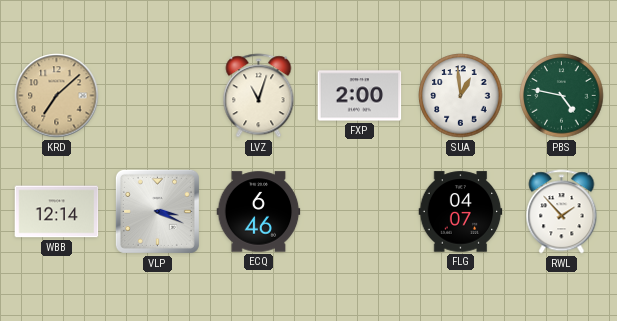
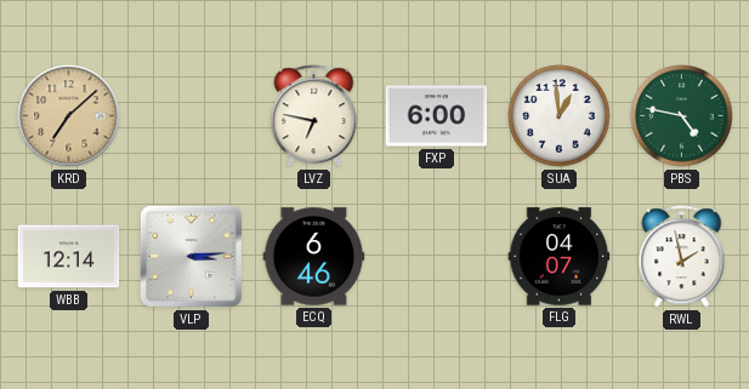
LVZ: 11:03 -> 6:47 (314, 116)
FXP: 2:00 -> 6:00 (437, 116)
VLP: 3:19 -> 3:14 (191, 256)
RWL: 1:53 -> 1:58 (682, 257)
